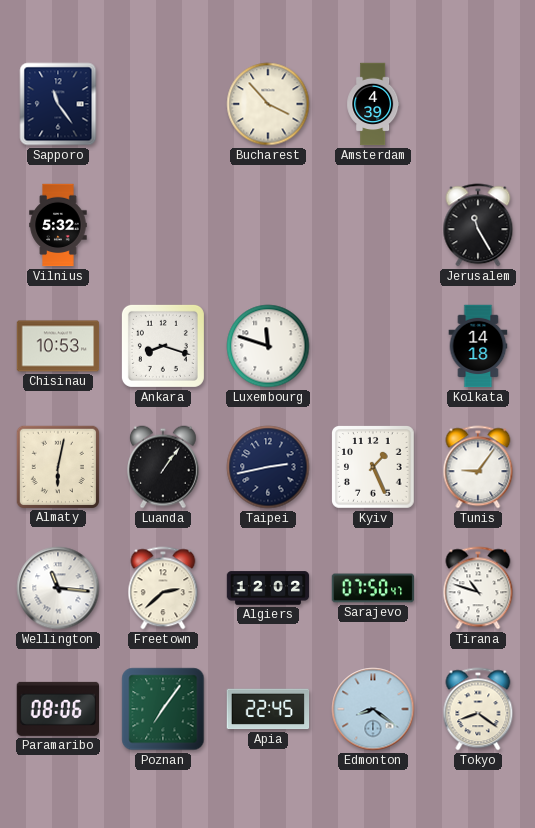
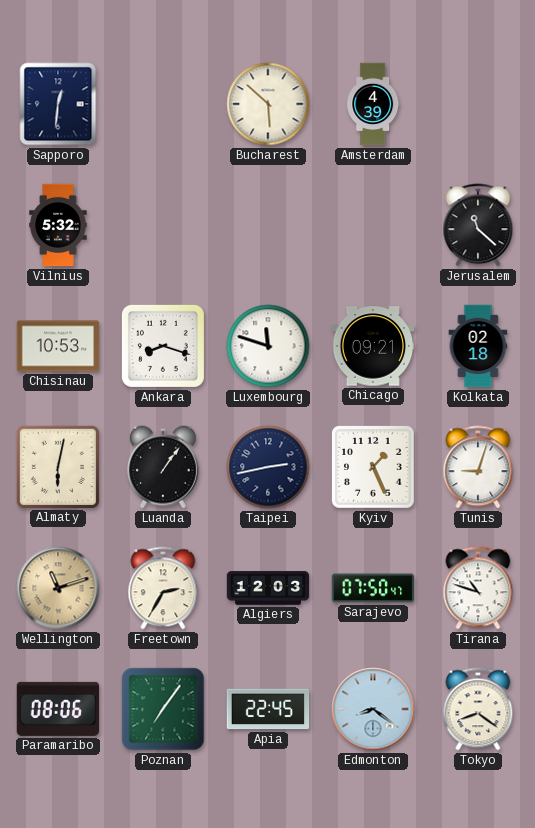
Sapporo: 11:24 -> 12:31 (58, 104)
Bucharest: 3:53 -> 5:52 (268, 104)
Jerusalem: 11:25 -> 11:22 (478, 225)
Chicago: none -> 09:21 (373, 346)
Kolkata: 14:18 -> 02:18 (478, 346)
Tunis: 9:06 -> 9:03 (478, 467)
Wellington: 11:16 -> 11:12 (58, 588)
Wellington dial: white -> champagne (58, 588)
Freetown: 2:38 -> 2:35 (163, 588)
Algiers: 12:02 -> 12:03 (268, 588)
